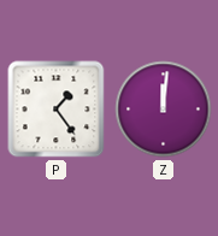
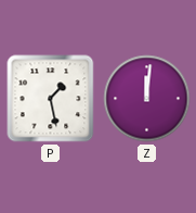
P: 1:24 -> 1:28 (51, 99)
